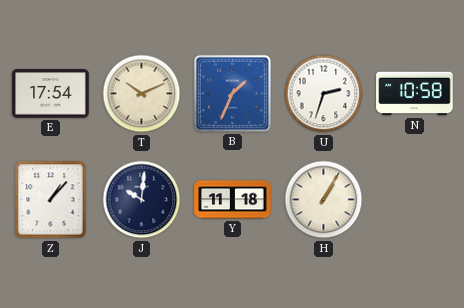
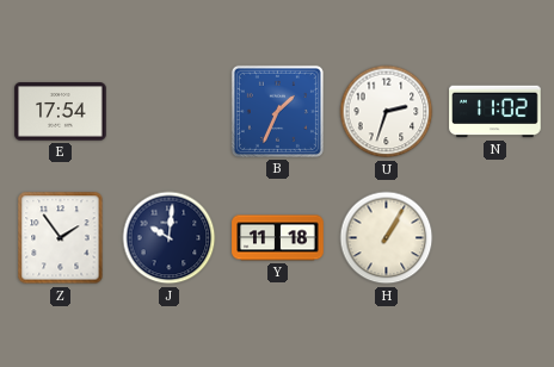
T: 10:11 -> none (142, 94)
N: 10:58 -> 11:02 (495, 112)
Z: 1:07 -> 1:54 (61, 238)
